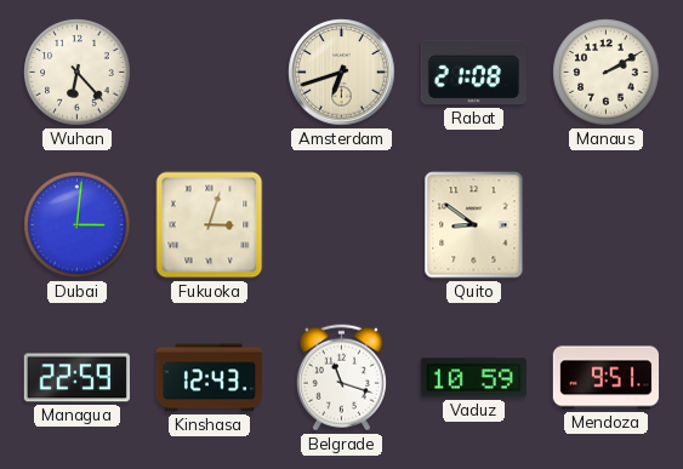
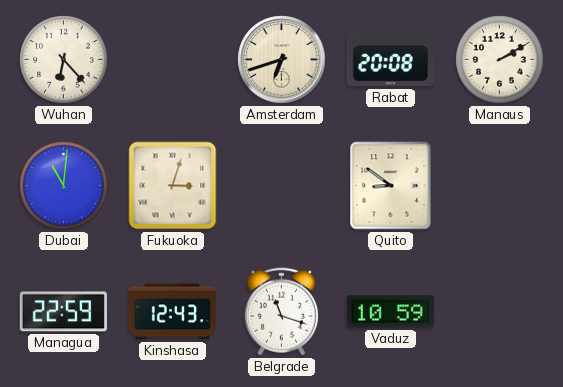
Rabat: 21:08 -> 20:08 (390, 60)
Dubai: 3:01 -> 11:01 (64, 186)
Mendoza: 9:51 -> none (605, 378)
